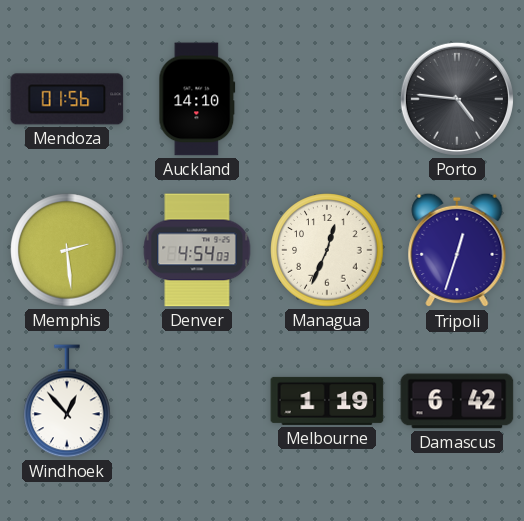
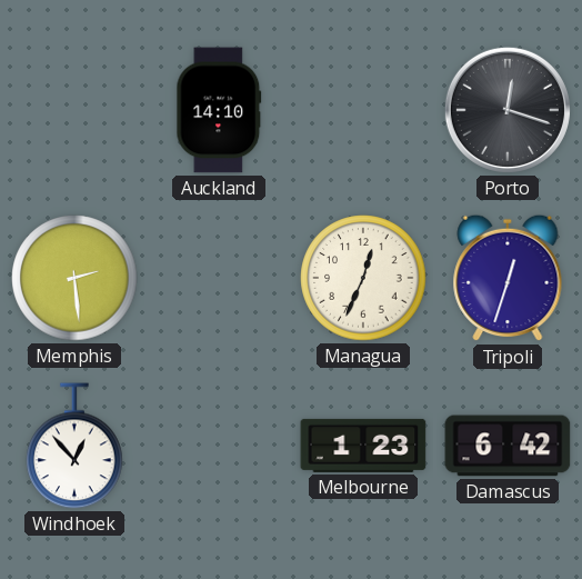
Mendoza: 01:56 -> none (67, 99)
Porto: 4:46 -> 12:18 (508, 110)
Denver: 4:54 -> none (197, 250)
Melbourne: 1:19 -> 1:23 (363, 446)
